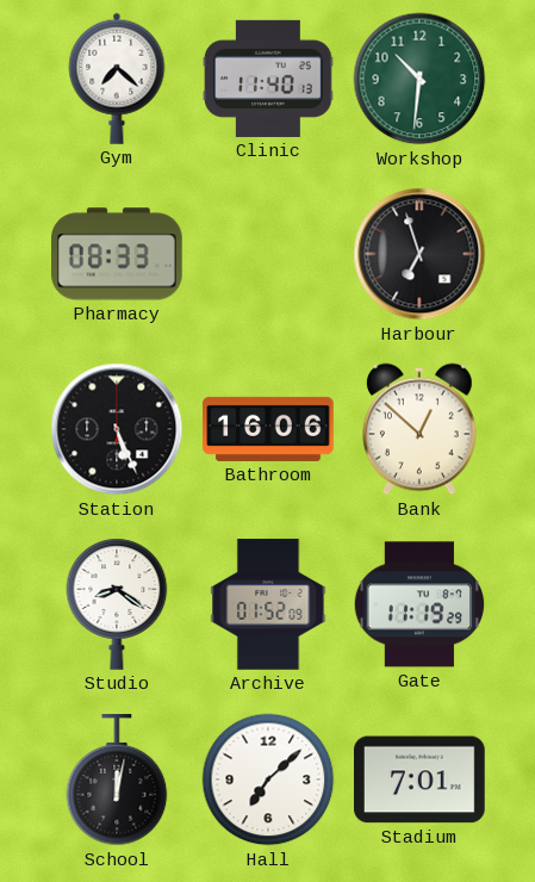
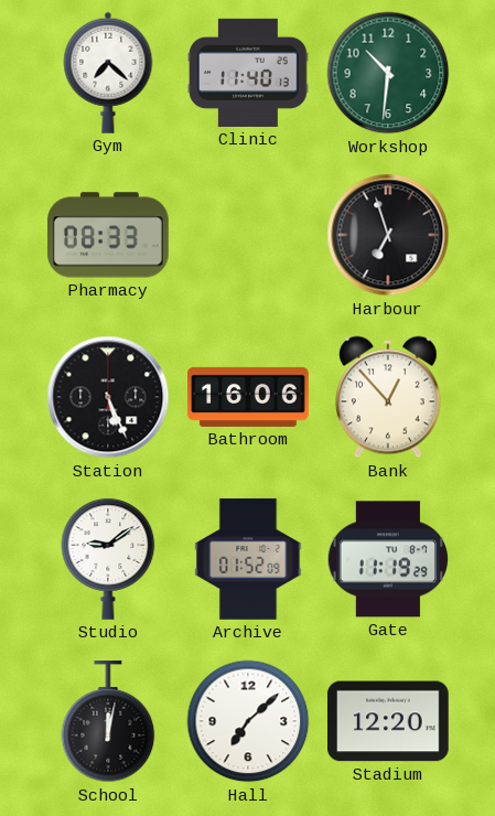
Bank: 12:52 -> 12:53 (388, 397)
Studio: 8:21 -> 9:09 (108, 559)
Stadium: 7:01 -> 12:20 (389, 721)
